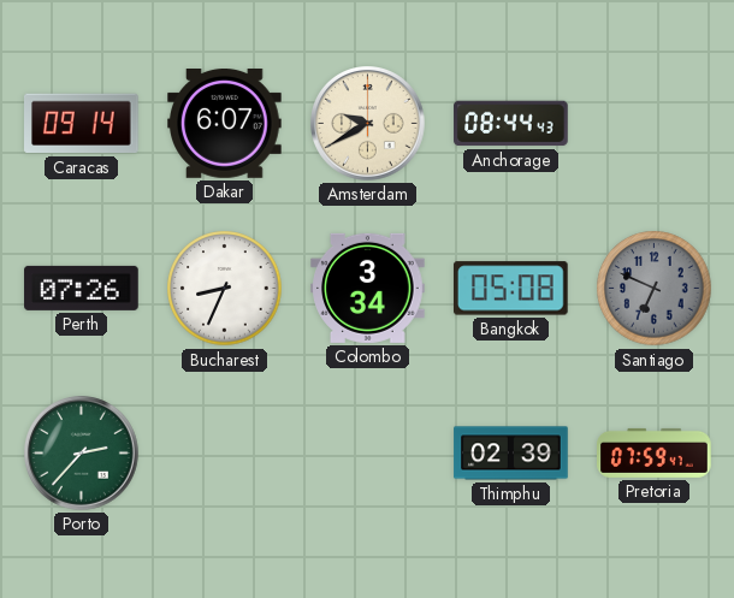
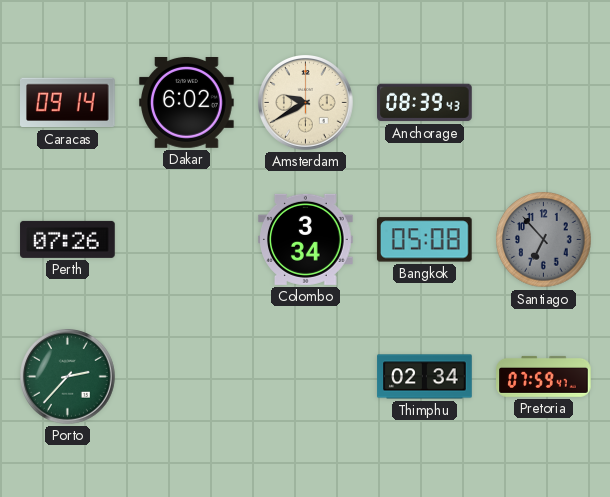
Dakar: 6:07 -> 6:02 (187, 103)
Anchorage: 08:44 -> 08:39 (425, 103)
Bucharest: 8:34 -> none (225, 289)
Santiago: 6:49 -> 6:53 (544, 240)
Thimphu: 02:39 -> 02:34 (425, 377)
